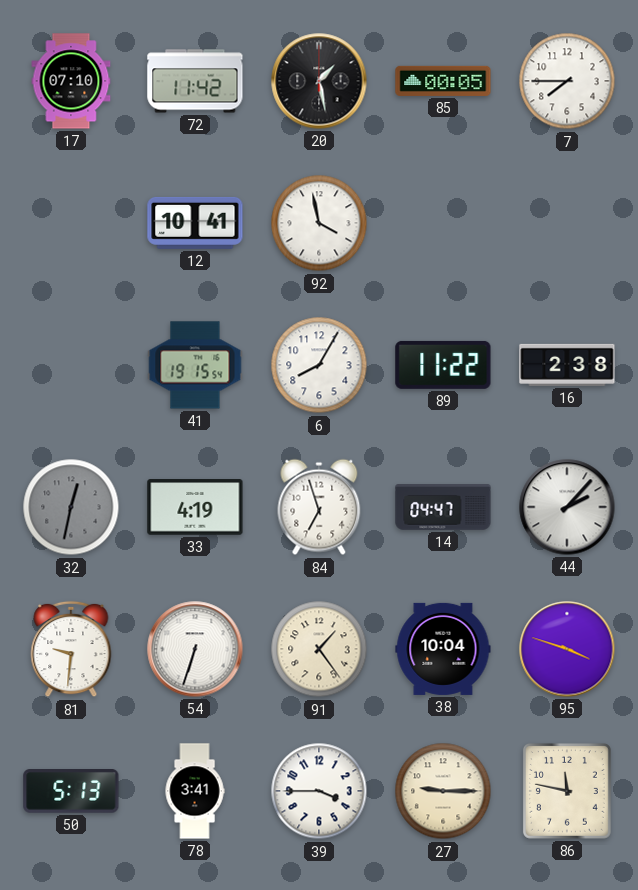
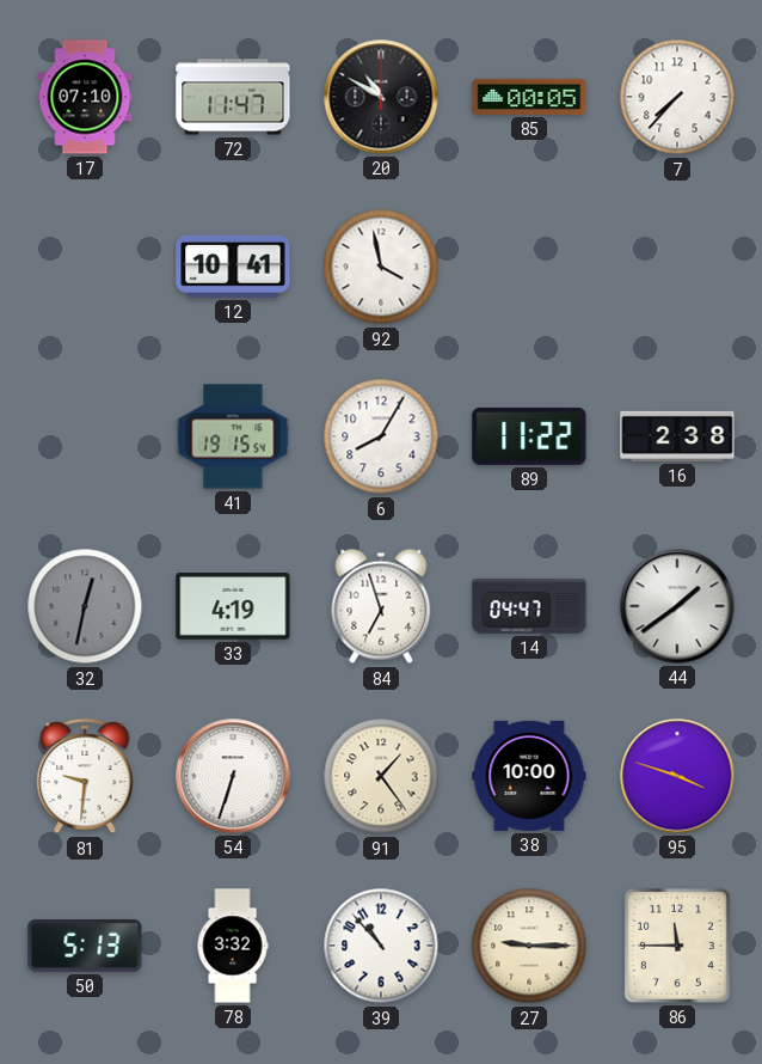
72: 11:42 -> 11:47 (233, 97)
20: 1:28 -> 10:50 (381, 97)
7: 7:45 -> 7:37 (677, 97)
44: 2:07 -> 1:39 (677, 606)
38: 10:04 -> 10:00 (529, 776)
78: 3:41 -> 3:32 (233, 946)
39: 3:45 -> 10:53 (381, 946)
86: 11:47 -> 11:45 (677, 946)
